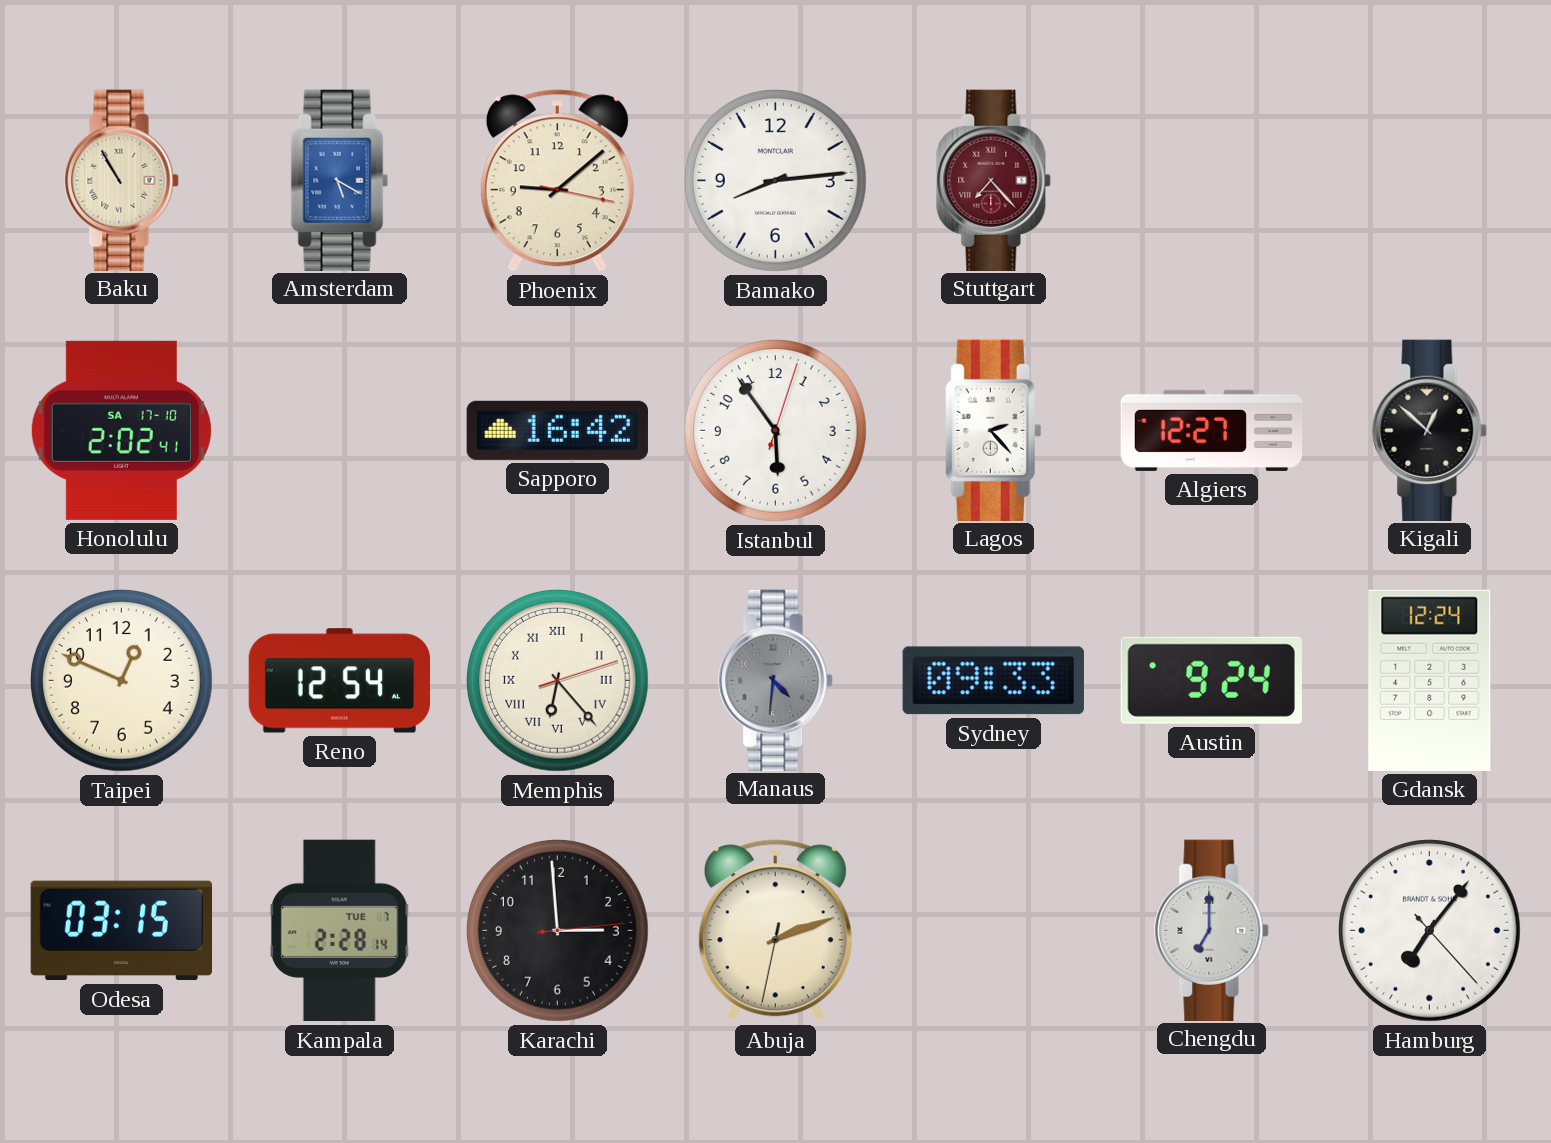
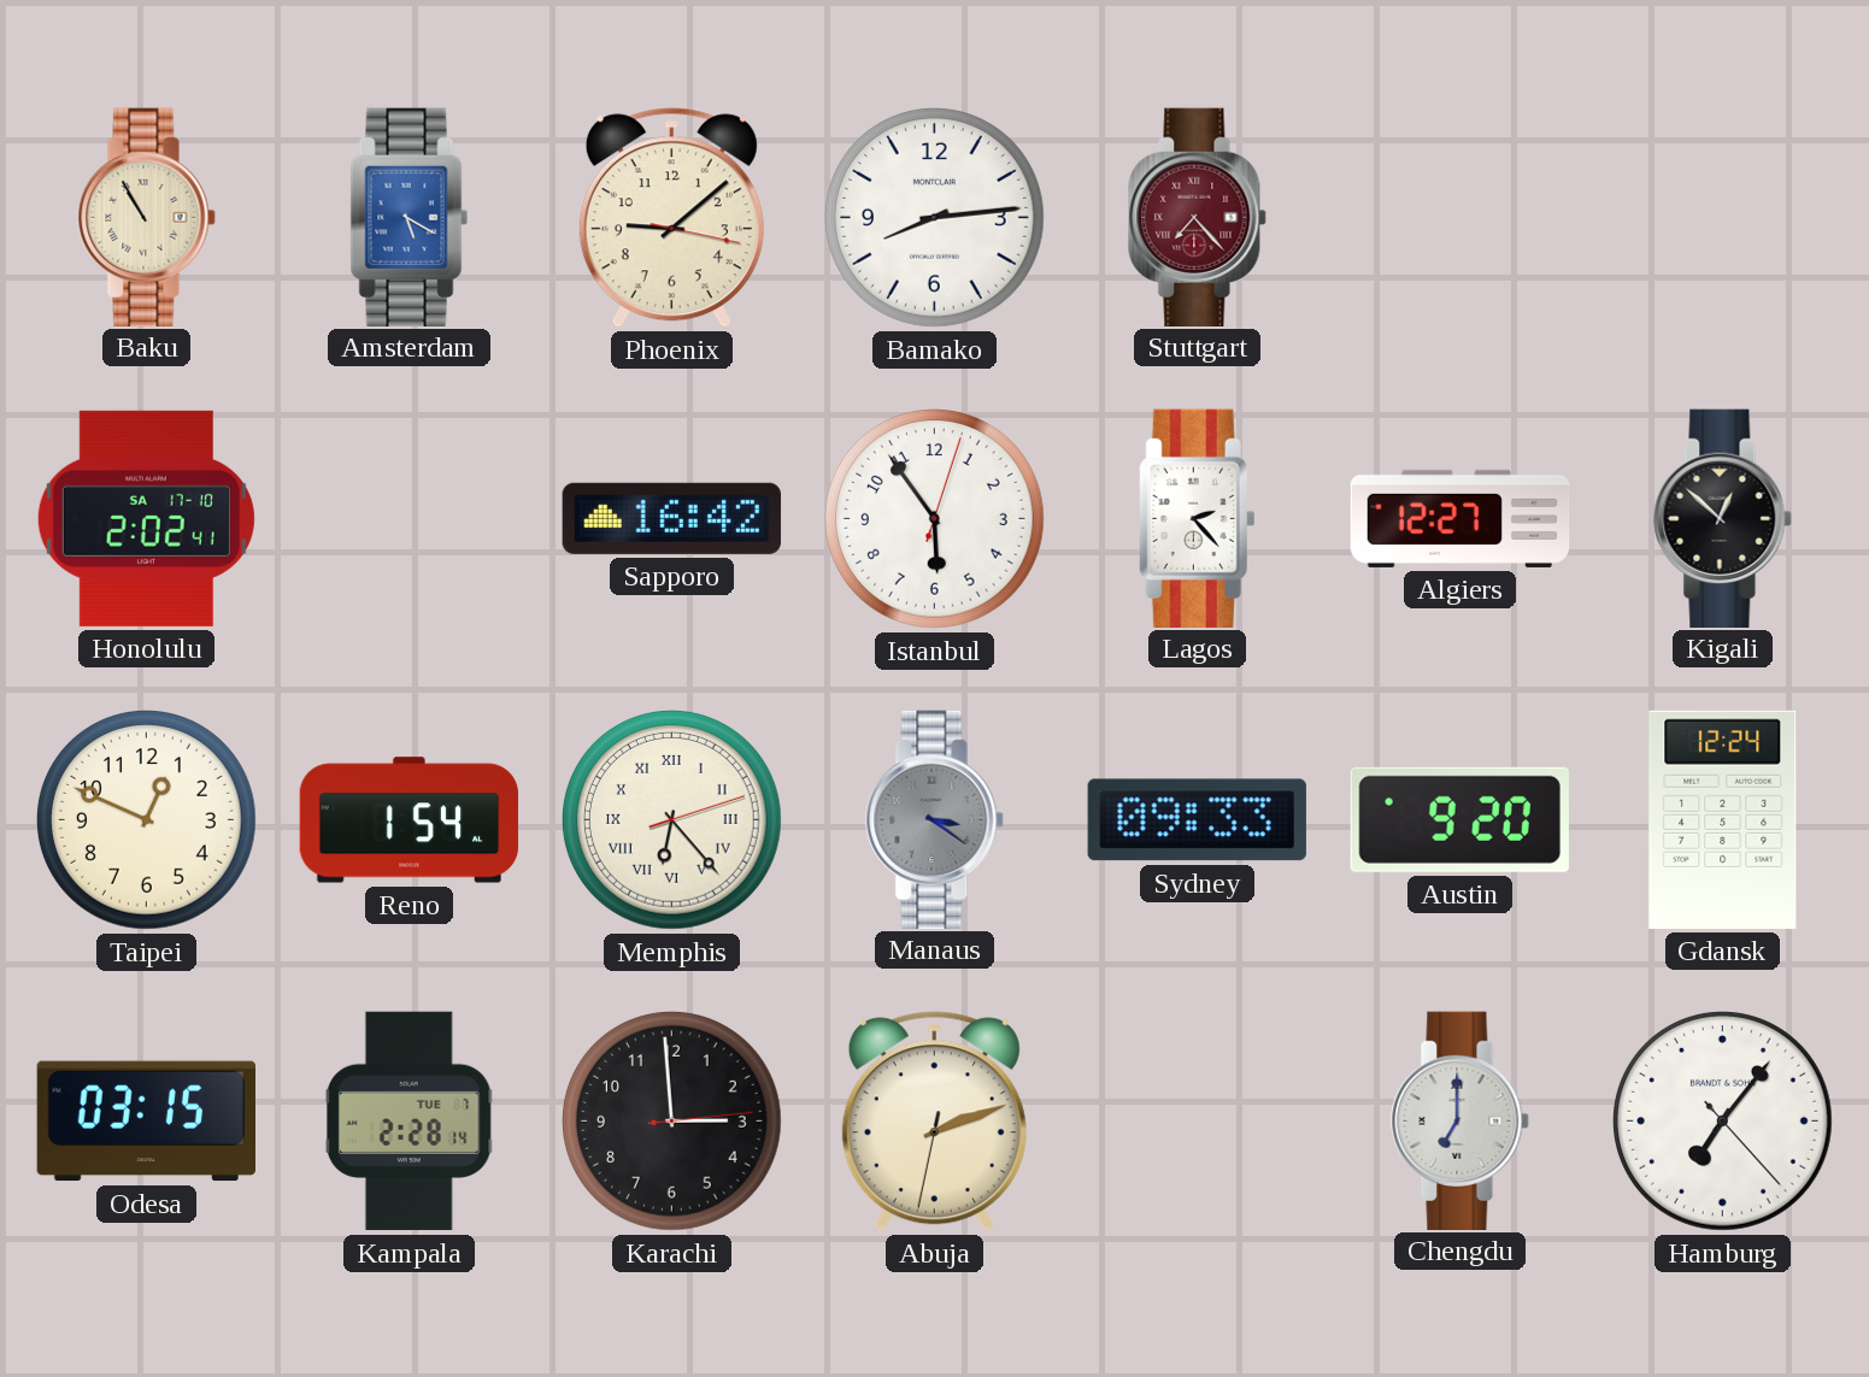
Reno: 12:54 -> 1:54 (410, 820)
Manaus: 4:31 -> 3:21 (935, 819)
Austin: 9:24 -> 9:20 (1459, 819)
